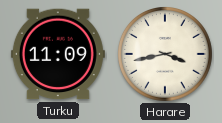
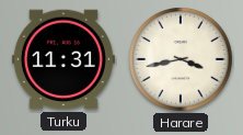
Turku: 11:09 -> 11:31 (63, 59)
